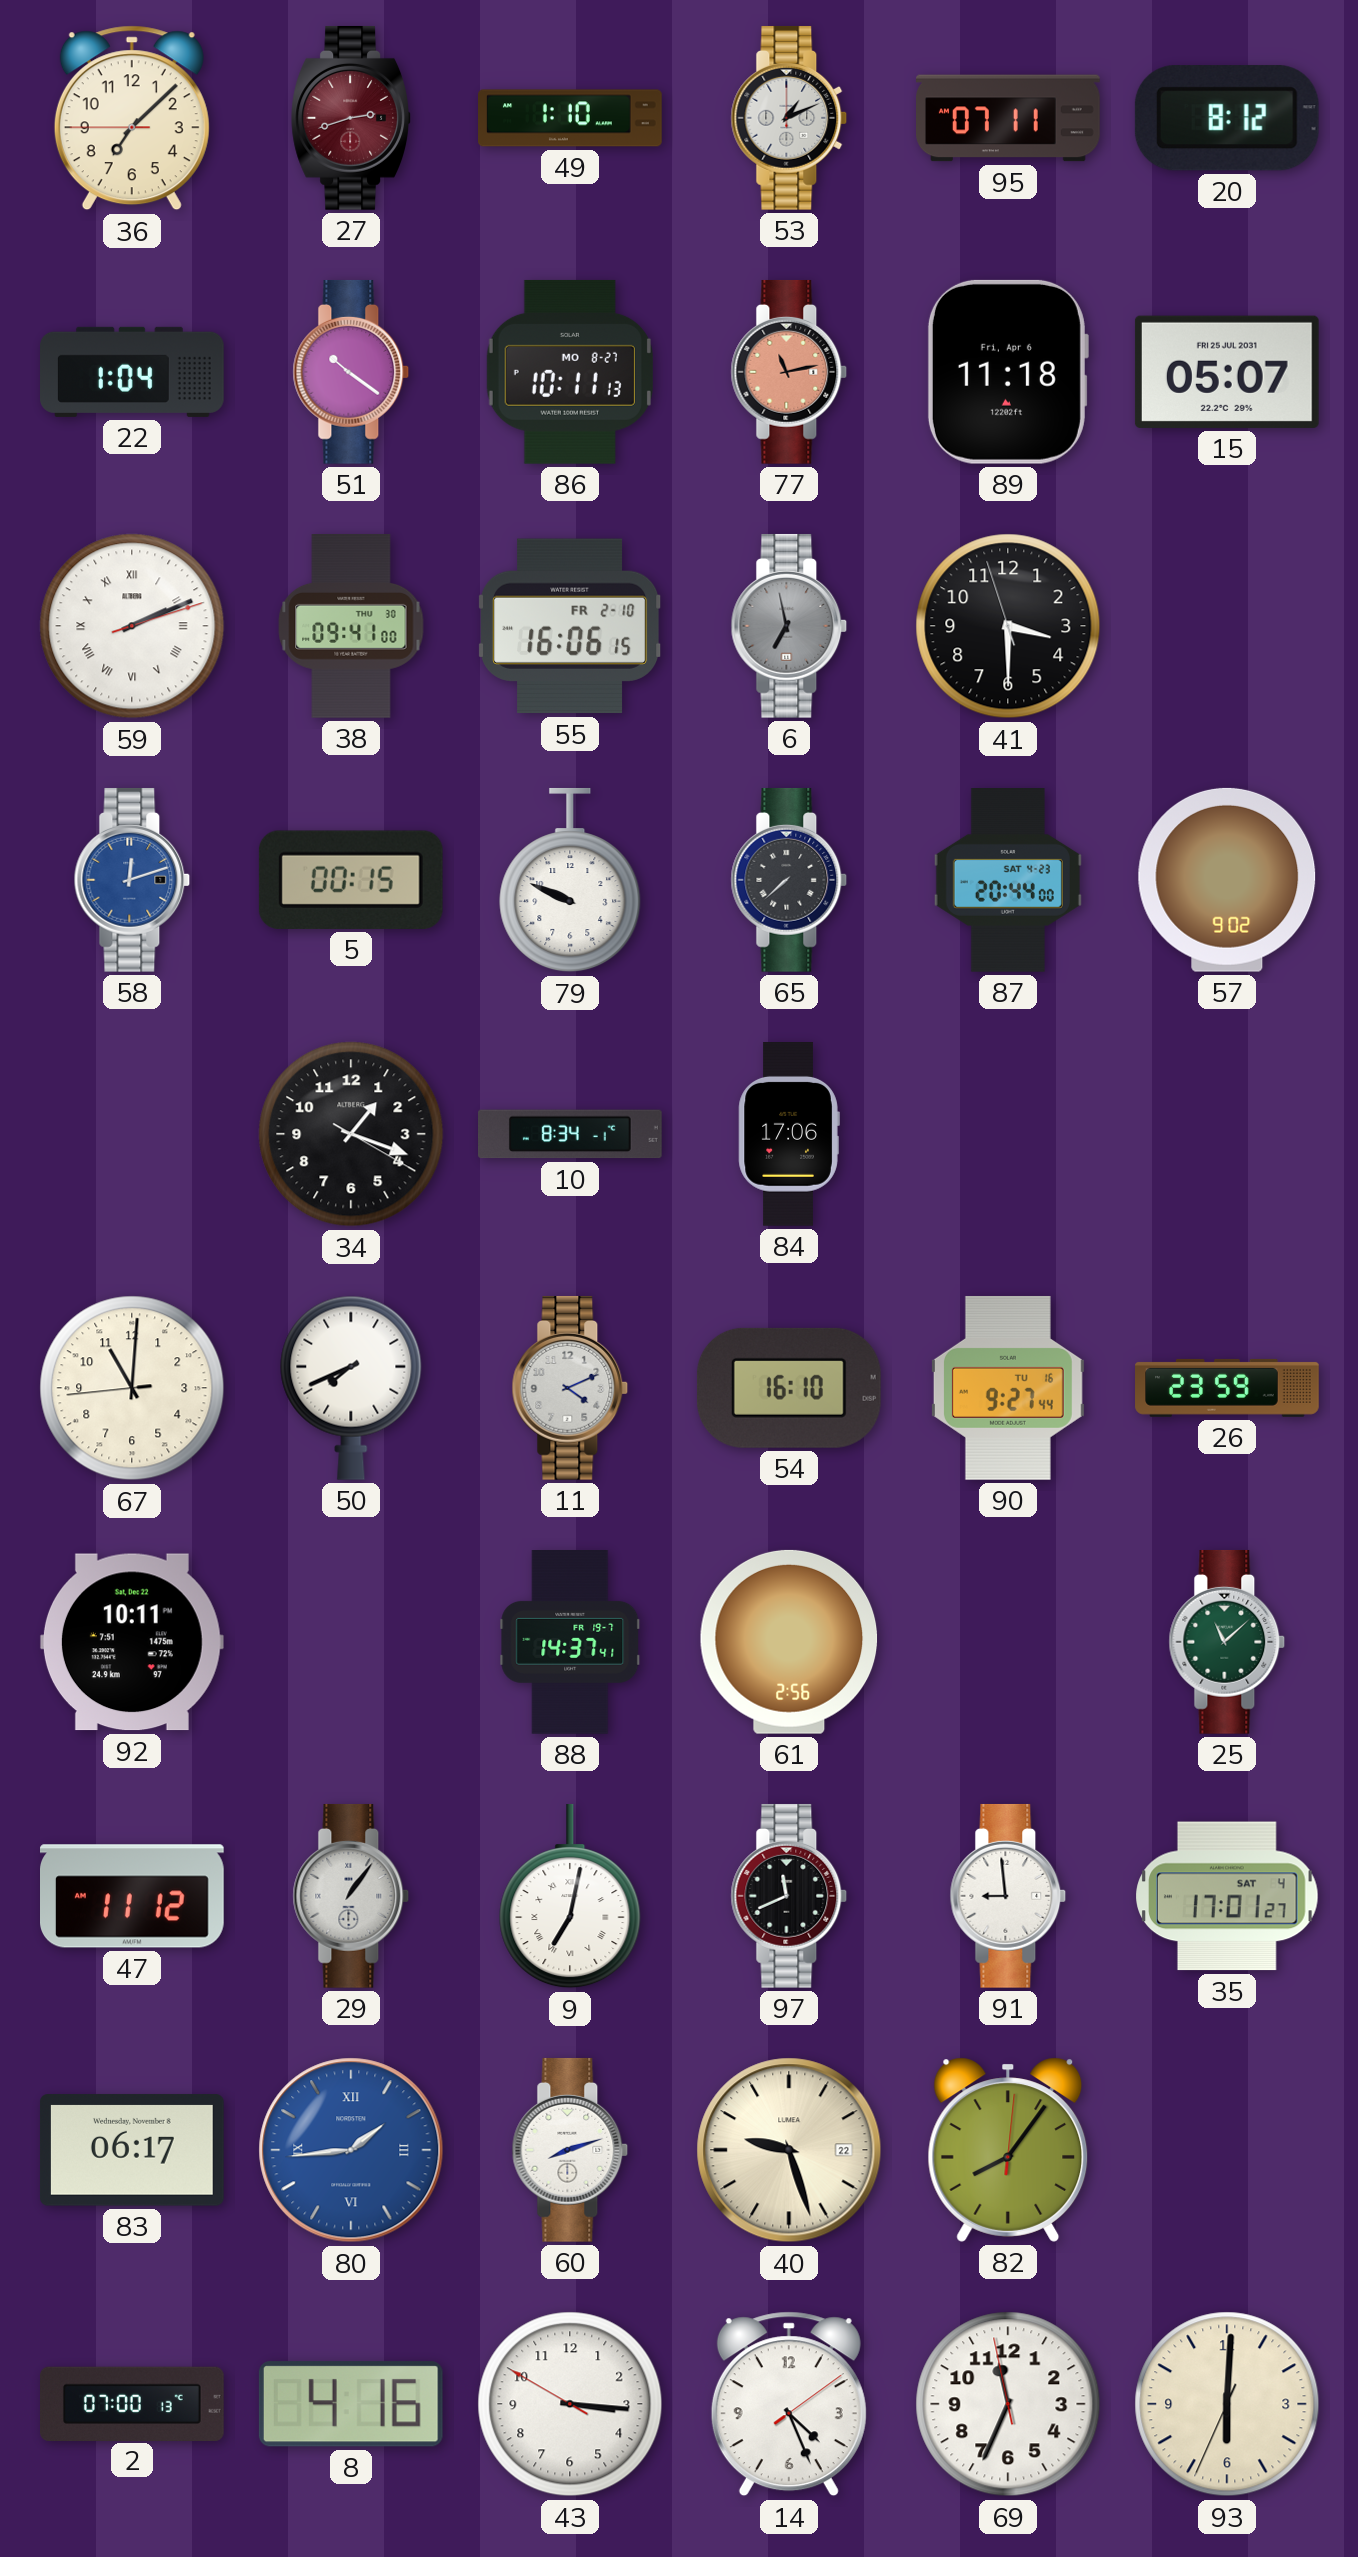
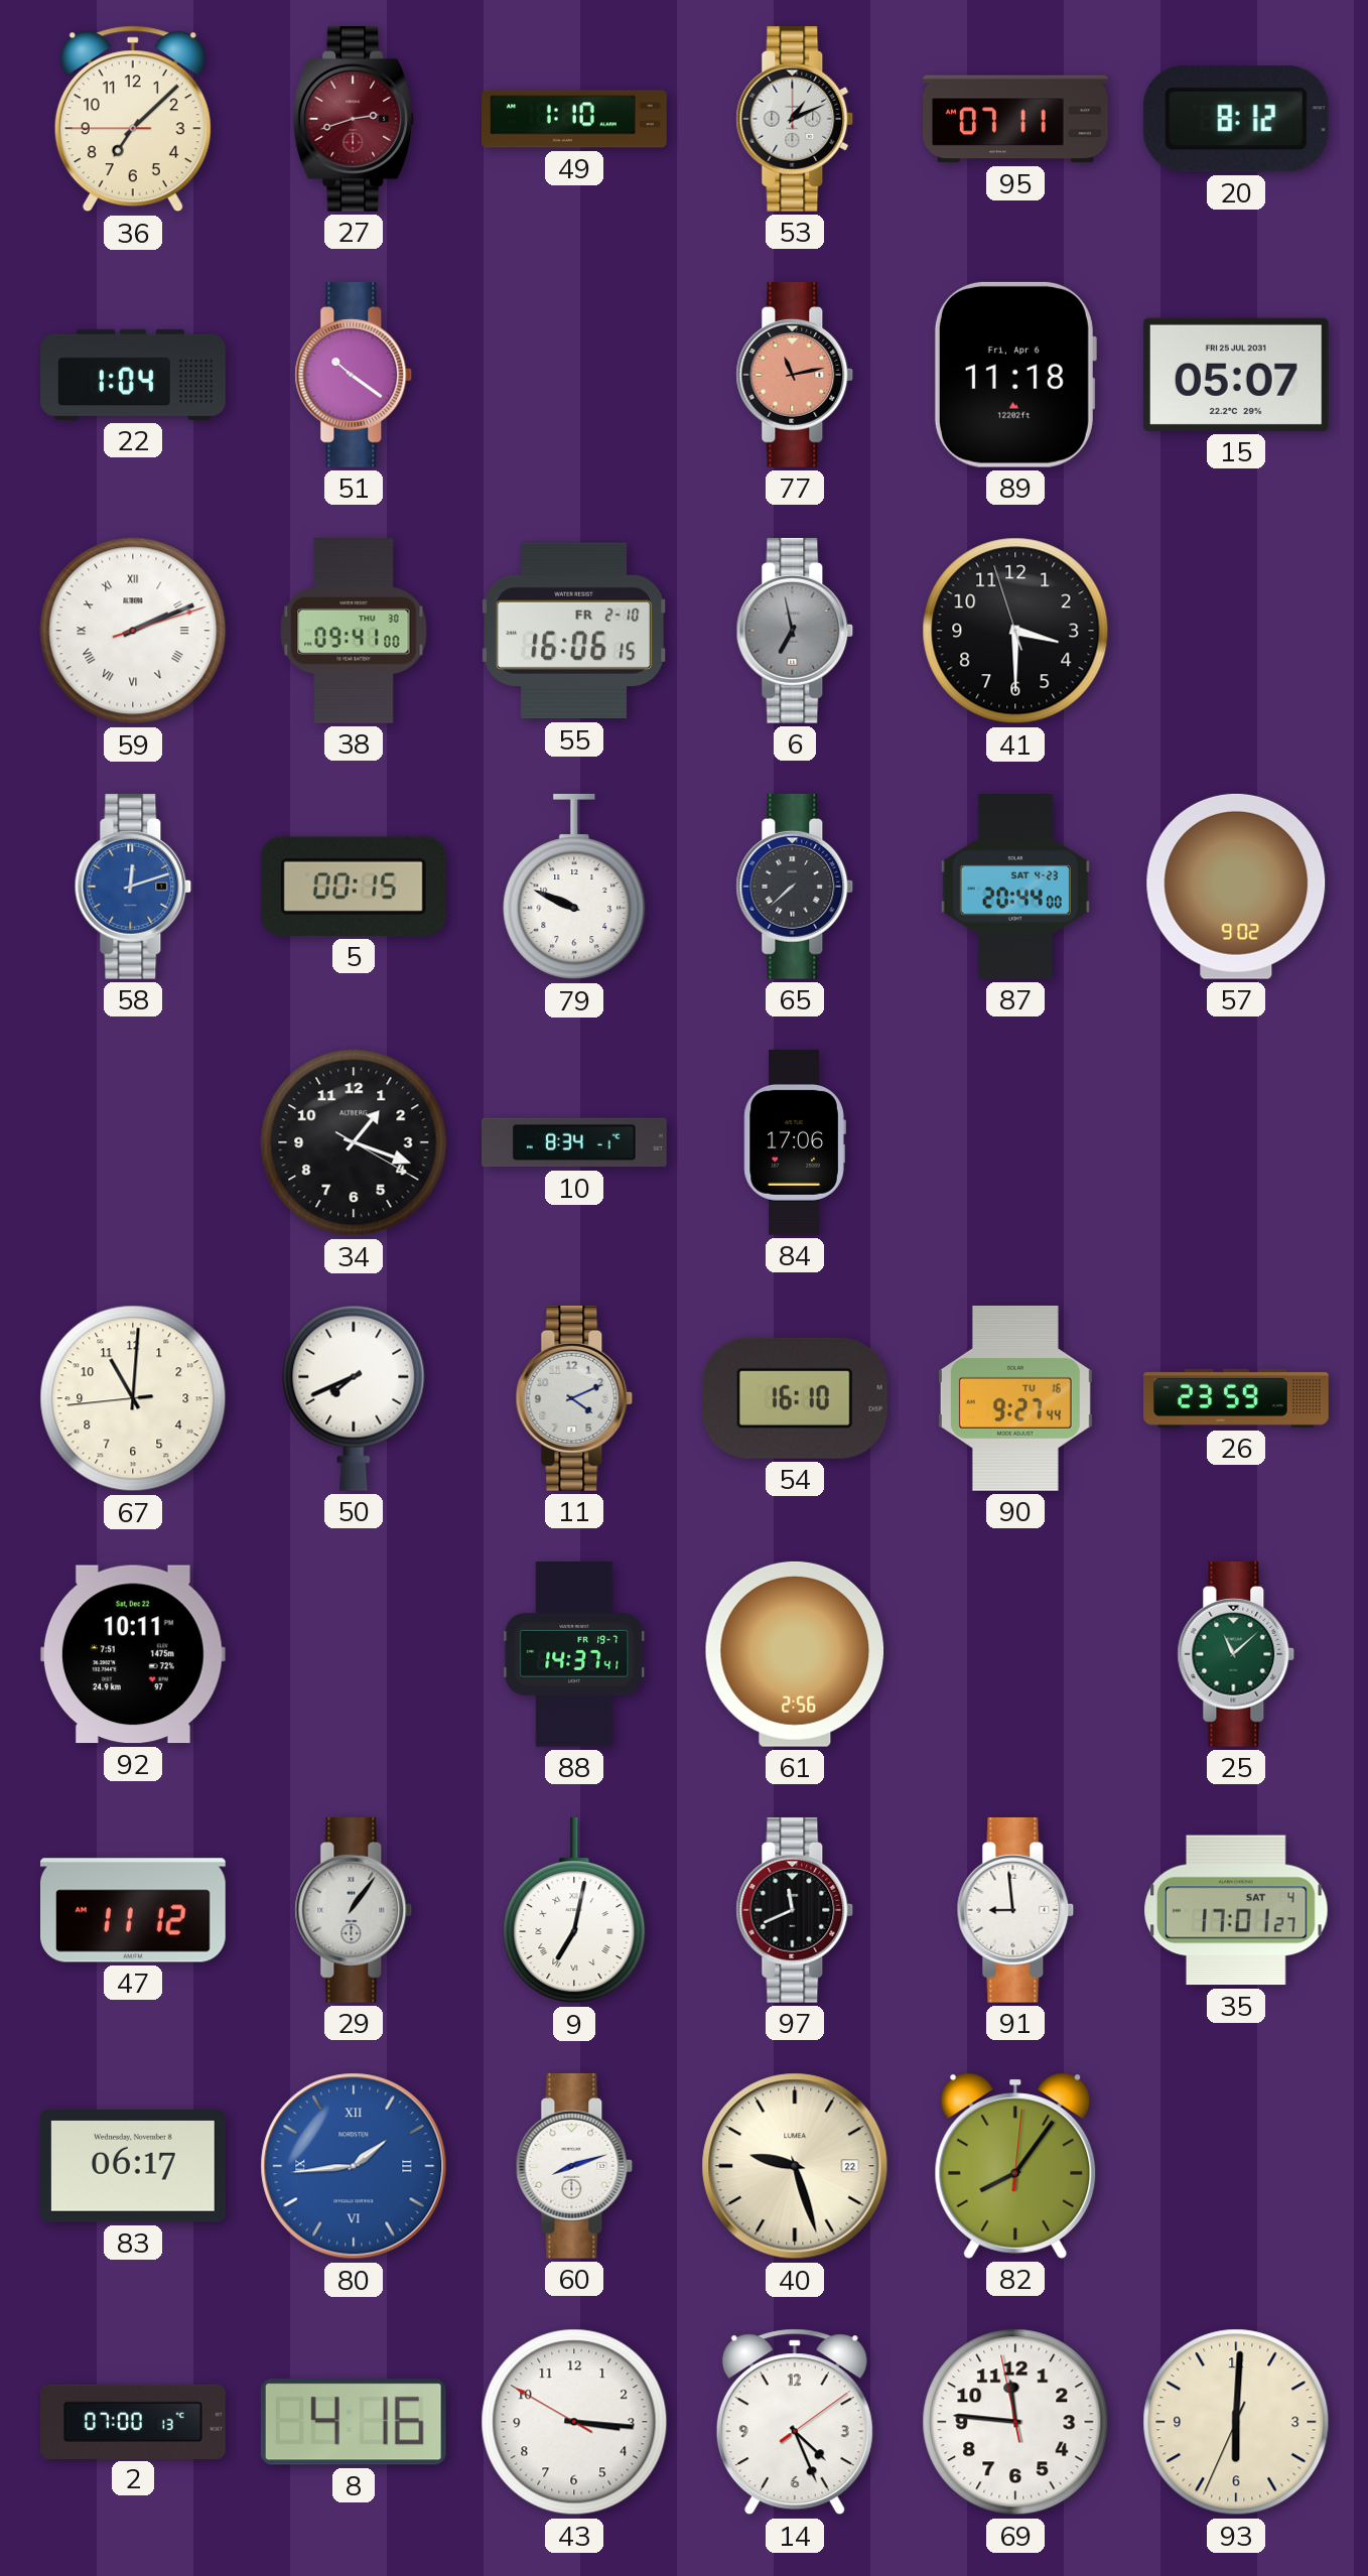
86: 10:11 -> none (570, 372)
69: 11:33 -> 11:45 (1015, 2422)
